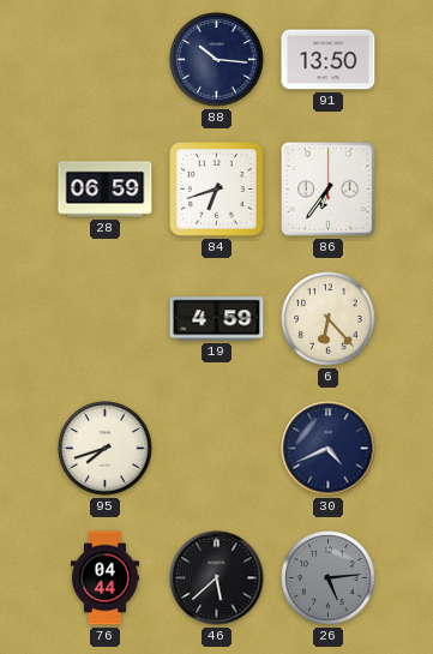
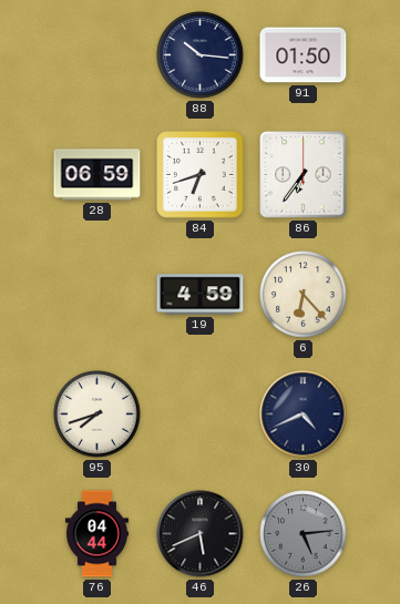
91: 13:50 -> 01:50 (304, 55)
46: 5:38 -> 5:41 (201, 534)
